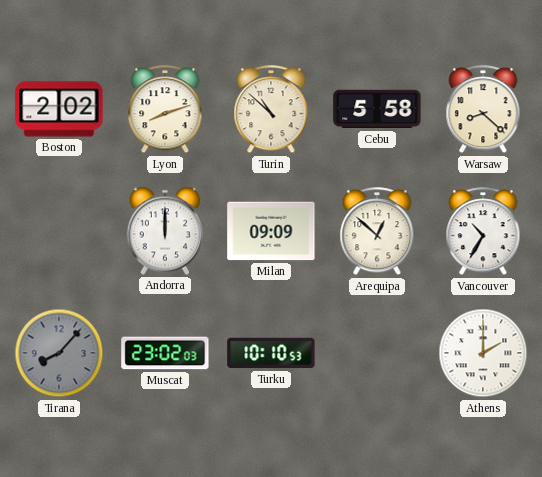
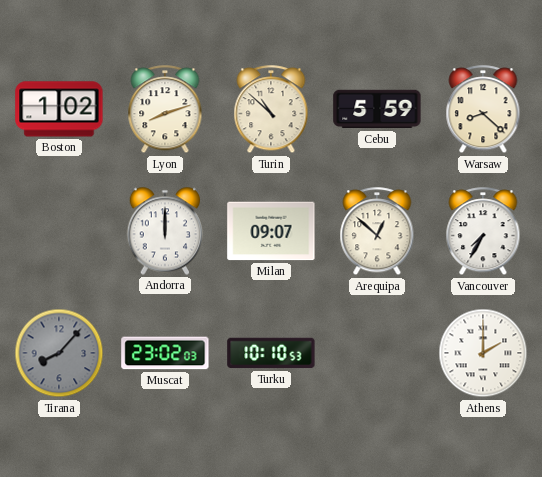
Boston: 2:02 -> 1:02 (59, 109)
Cebu: 5:58 -> 5:59 (377, 109)
Milan: 09:09 -> 09:07 (271, 231)
Vancouver: 10:35 -> 7:35 (483, 232)
